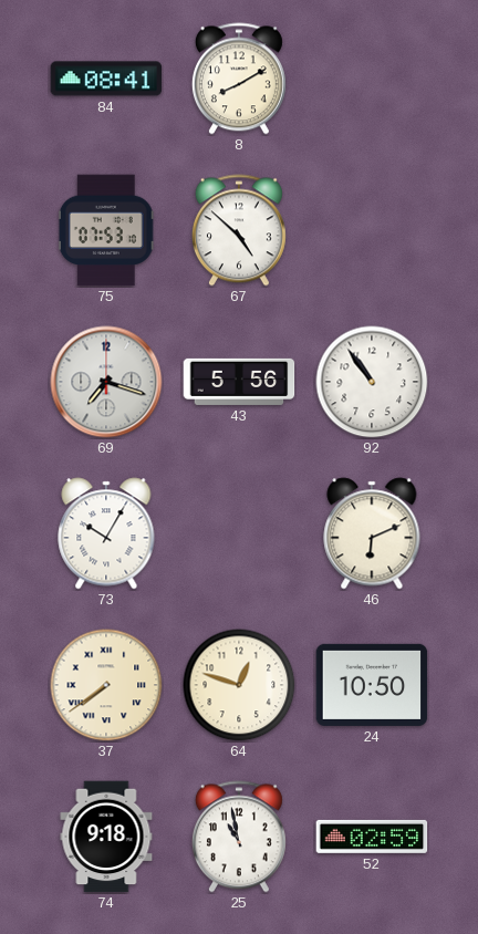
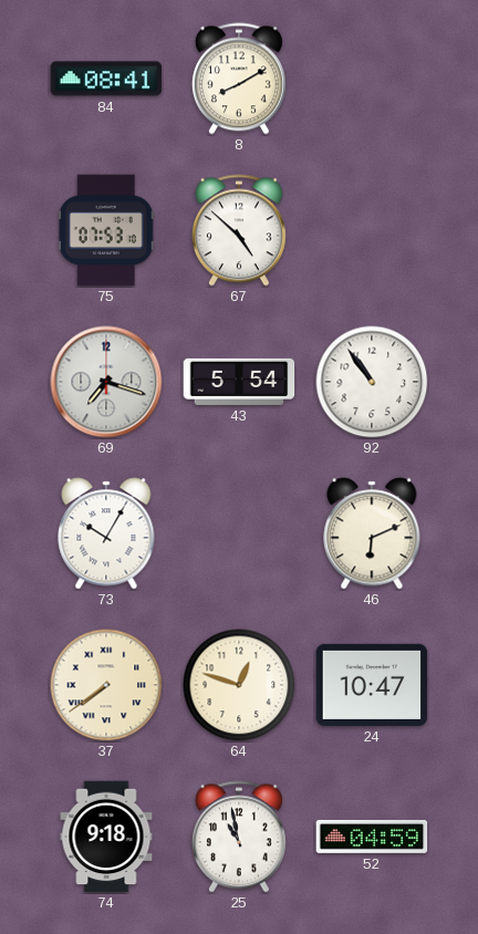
43: 5:56 -> 5:54 (239, 382)
24: 10:50 -> 10:47 (372, 685)
52: 02:59 -> 04:59 (372, 837)
